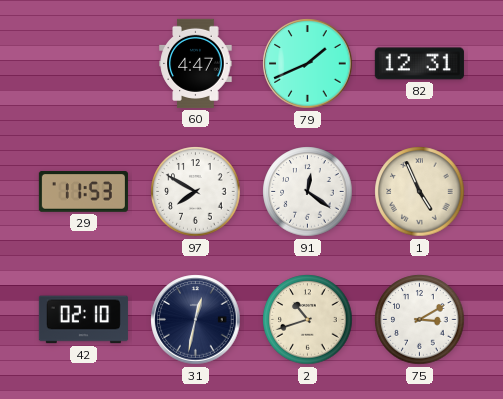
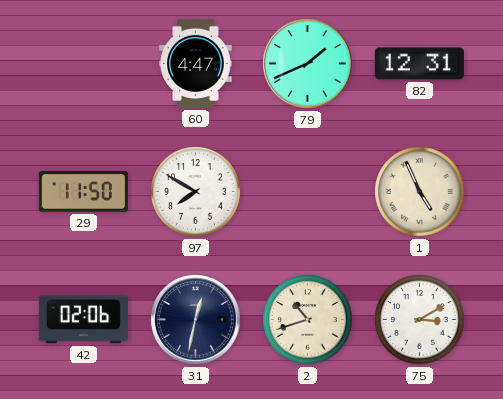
29: 11:53 -> 11:50 (83, 192)
91: 12:21 -> none (308, 192)
42: 02:10 -> 02:06 (83, 320)
